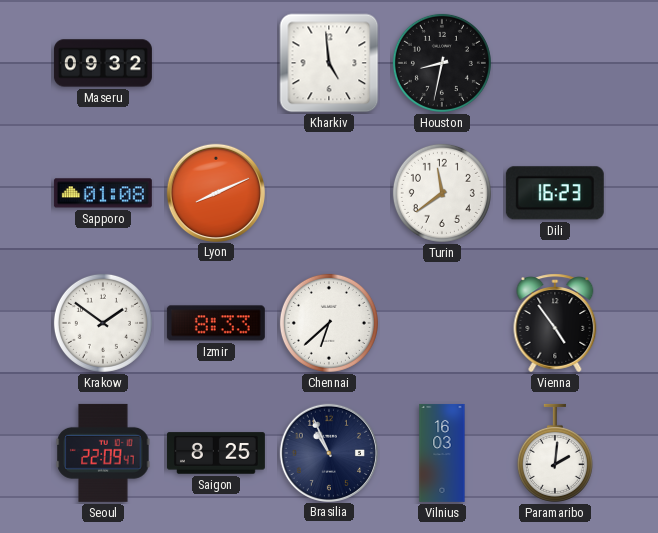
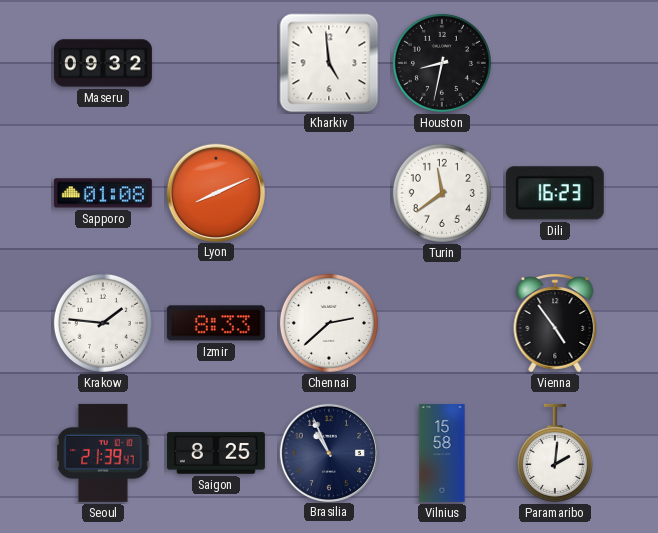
Krakow: 1:51 -> 1:46 (103, 323)
Chennai: 6:38 -> 2:38 (329, 323)
Seoul: 22:09 -> 21:39 (103, 453)
Vilnius: 16:03 -> 15:58 (442, 453)
